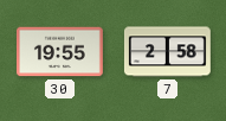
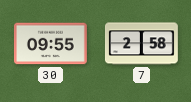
30: 19:55 -> 09:55 (50, 44)
